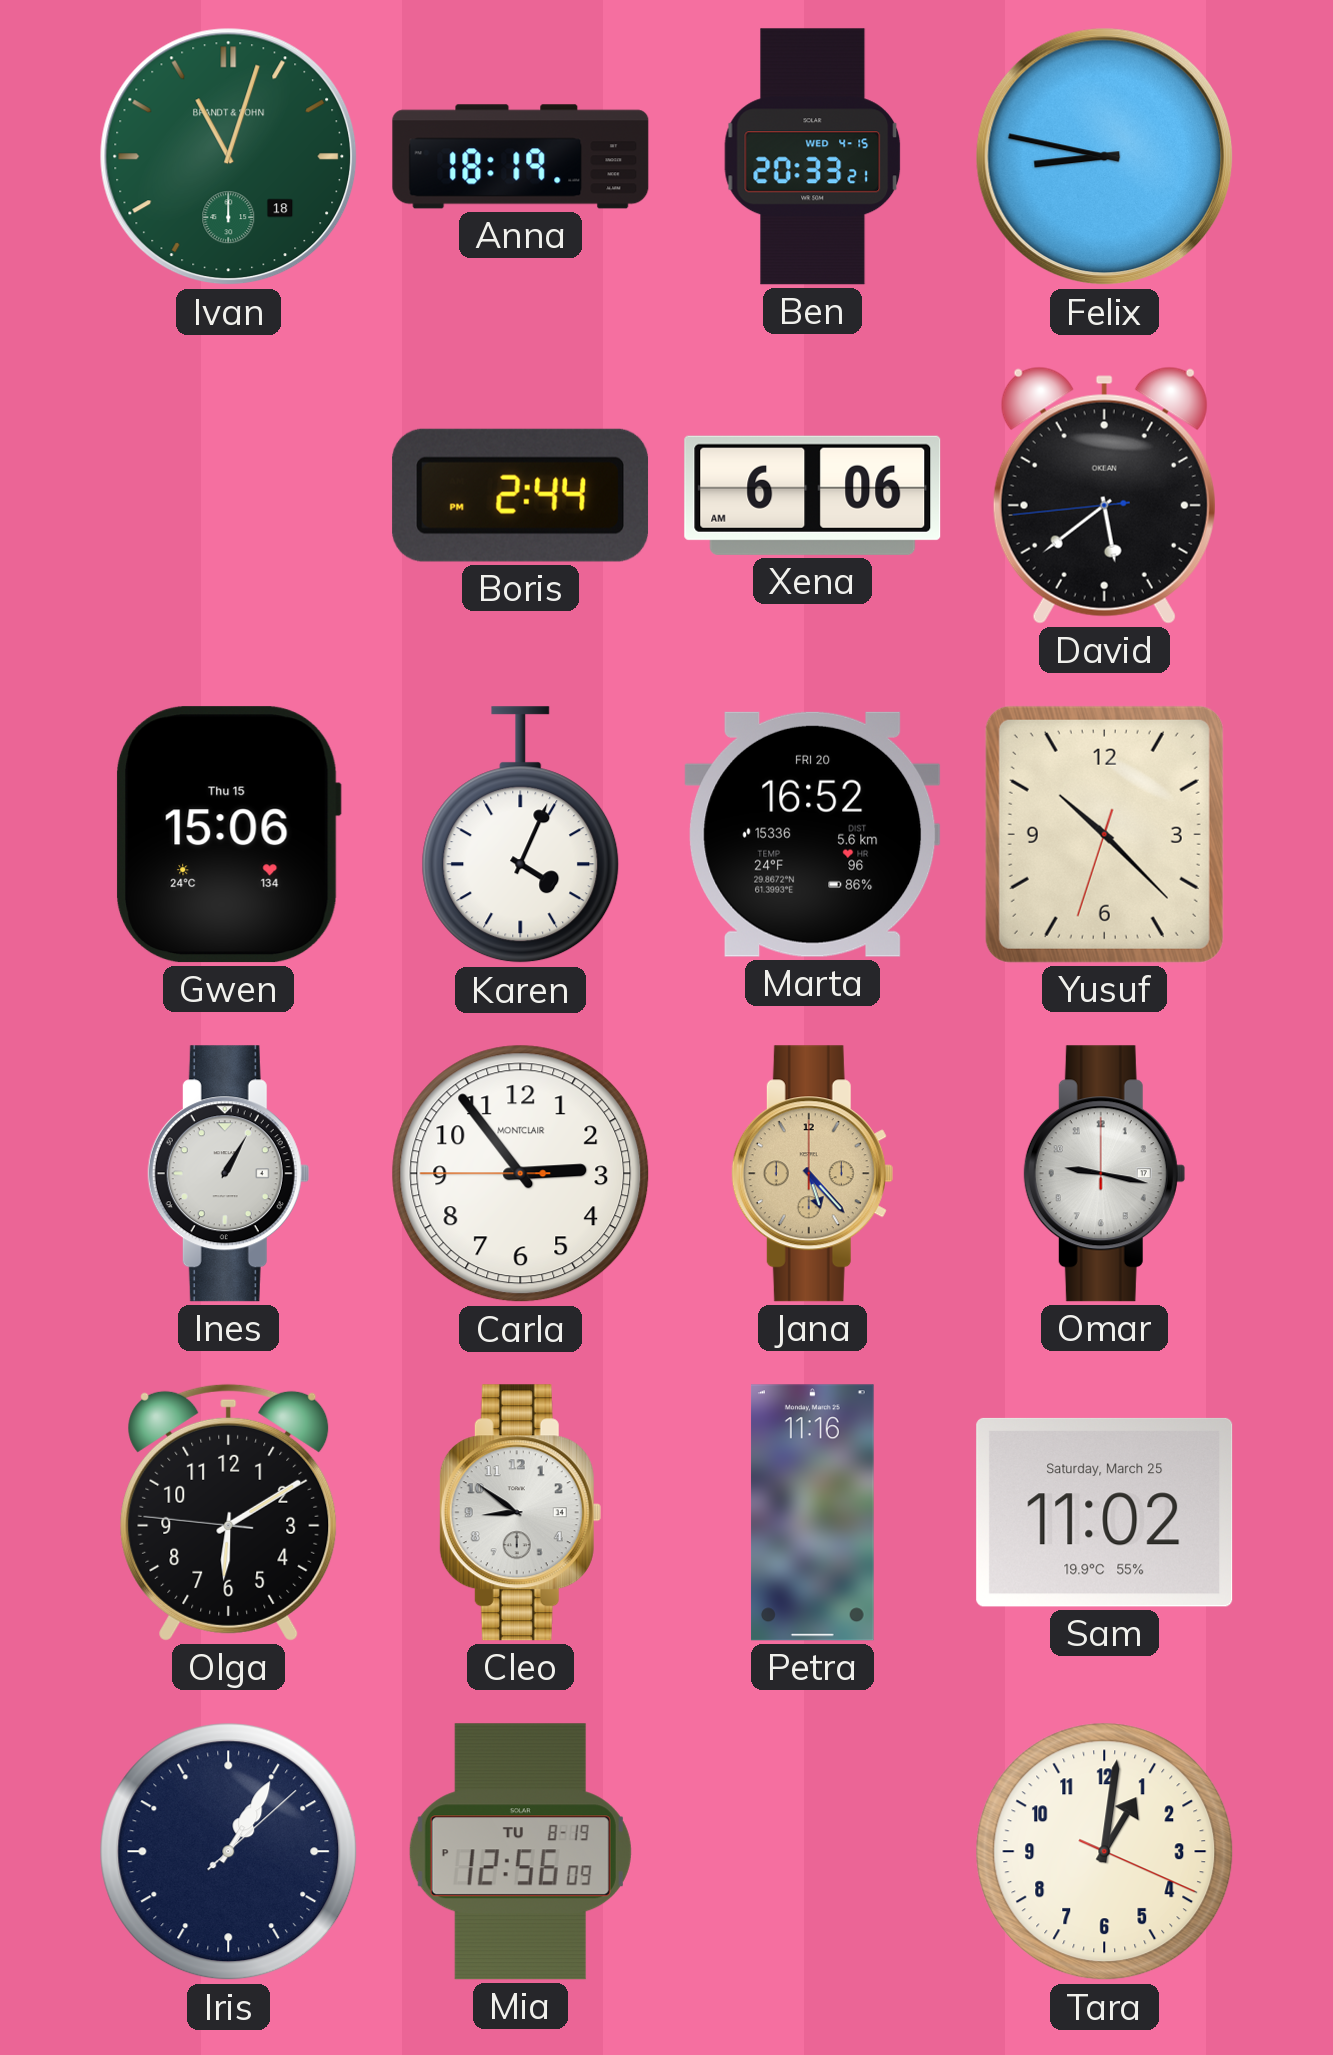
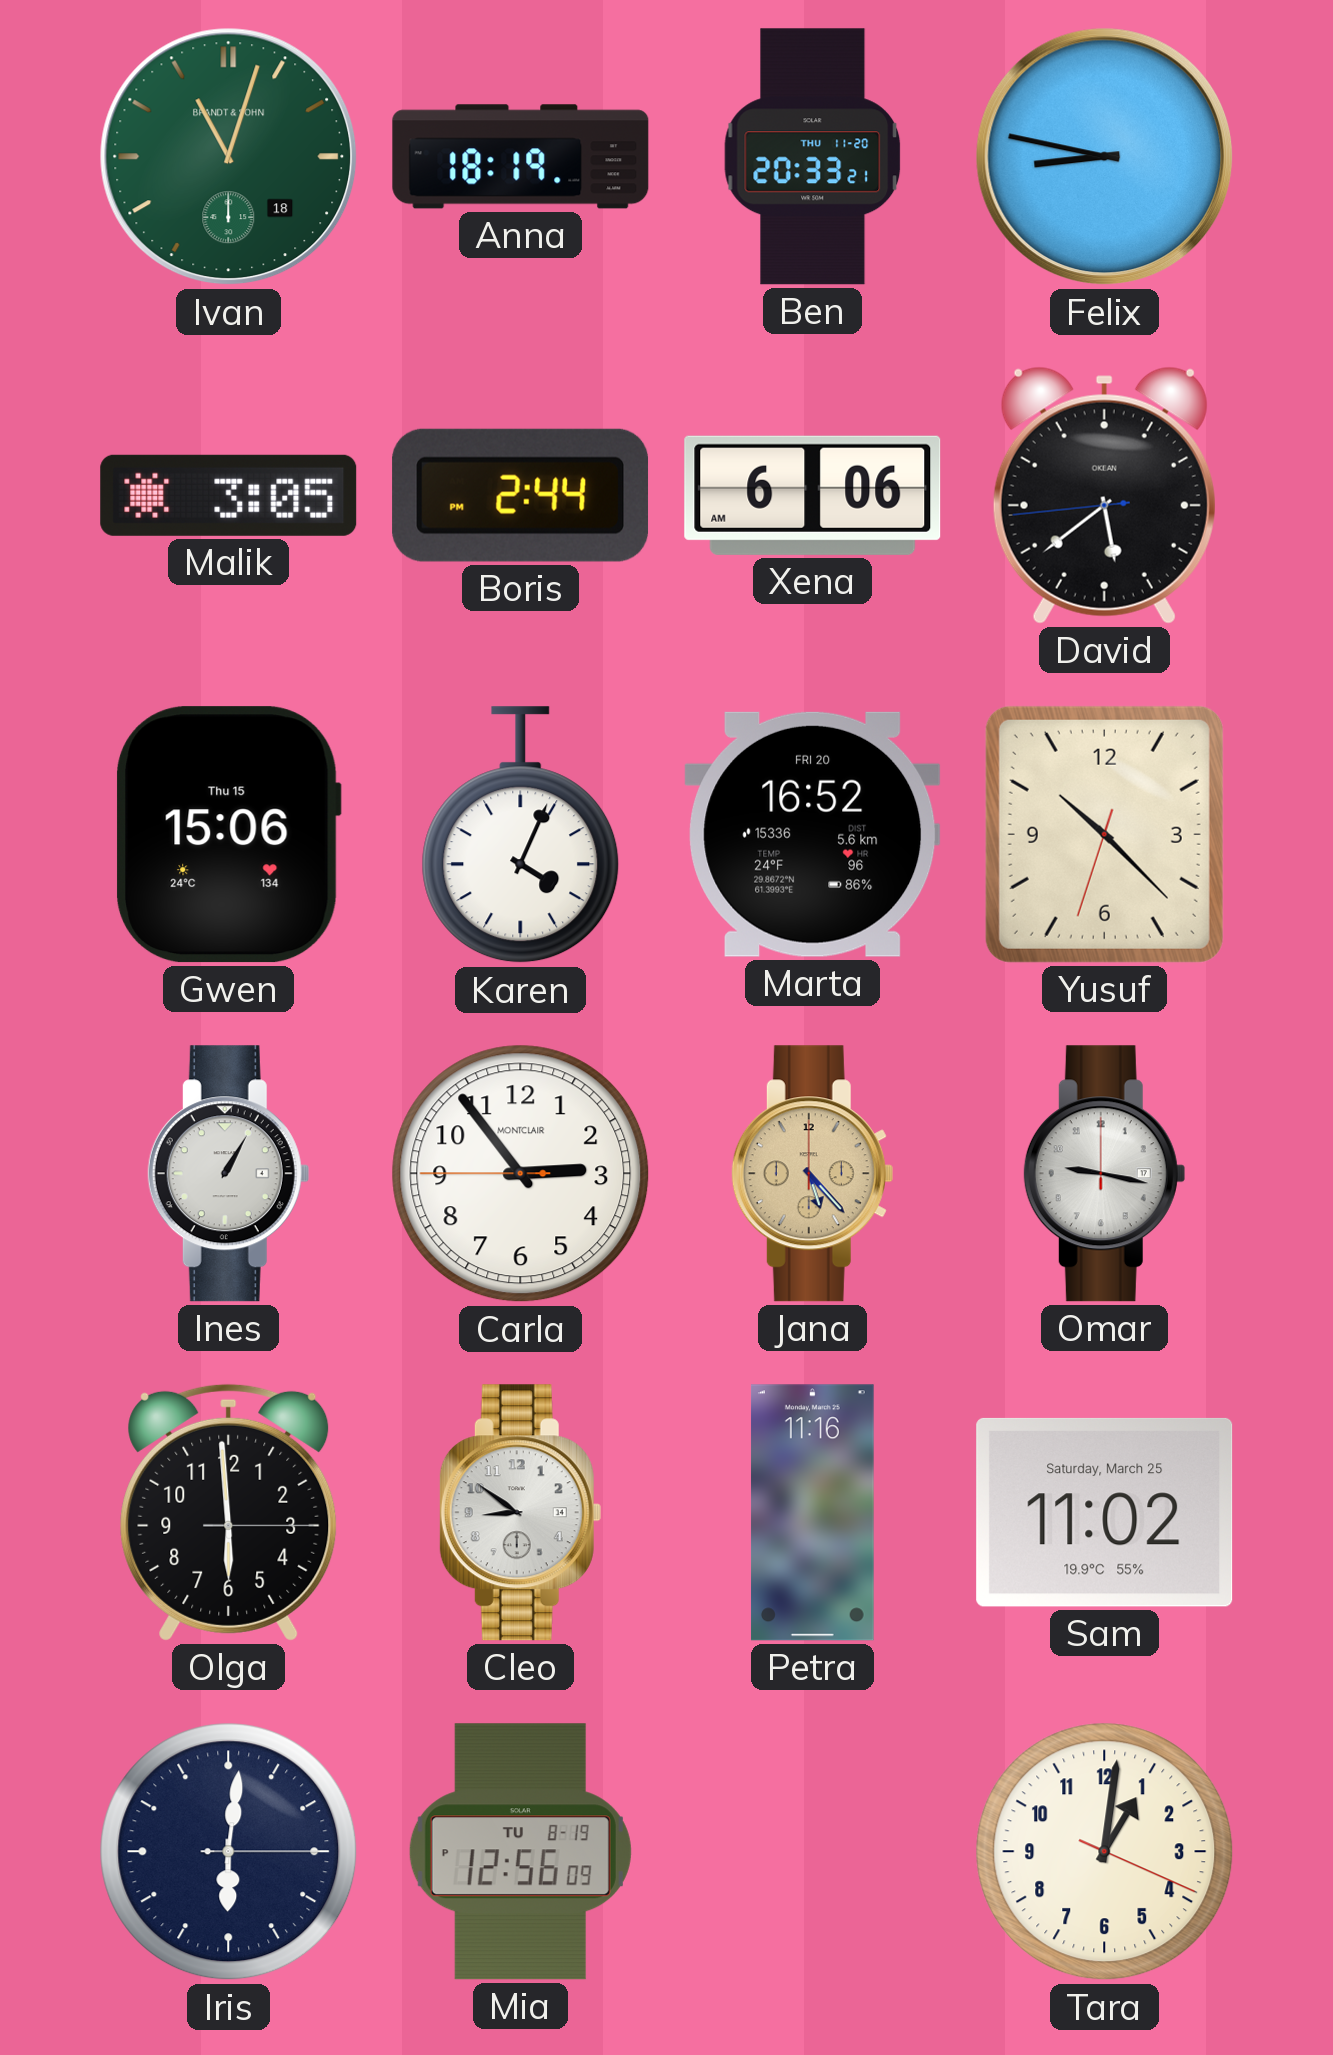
Ben date: WED 4-15 -> THU 11-20 (813, 157)
Malik: none -> 3:05 (229, 495)
Olga: 6:09 -> 5:59 (229, 1512)
Iris: 1:05 -> 6:01 (229, 1852)
